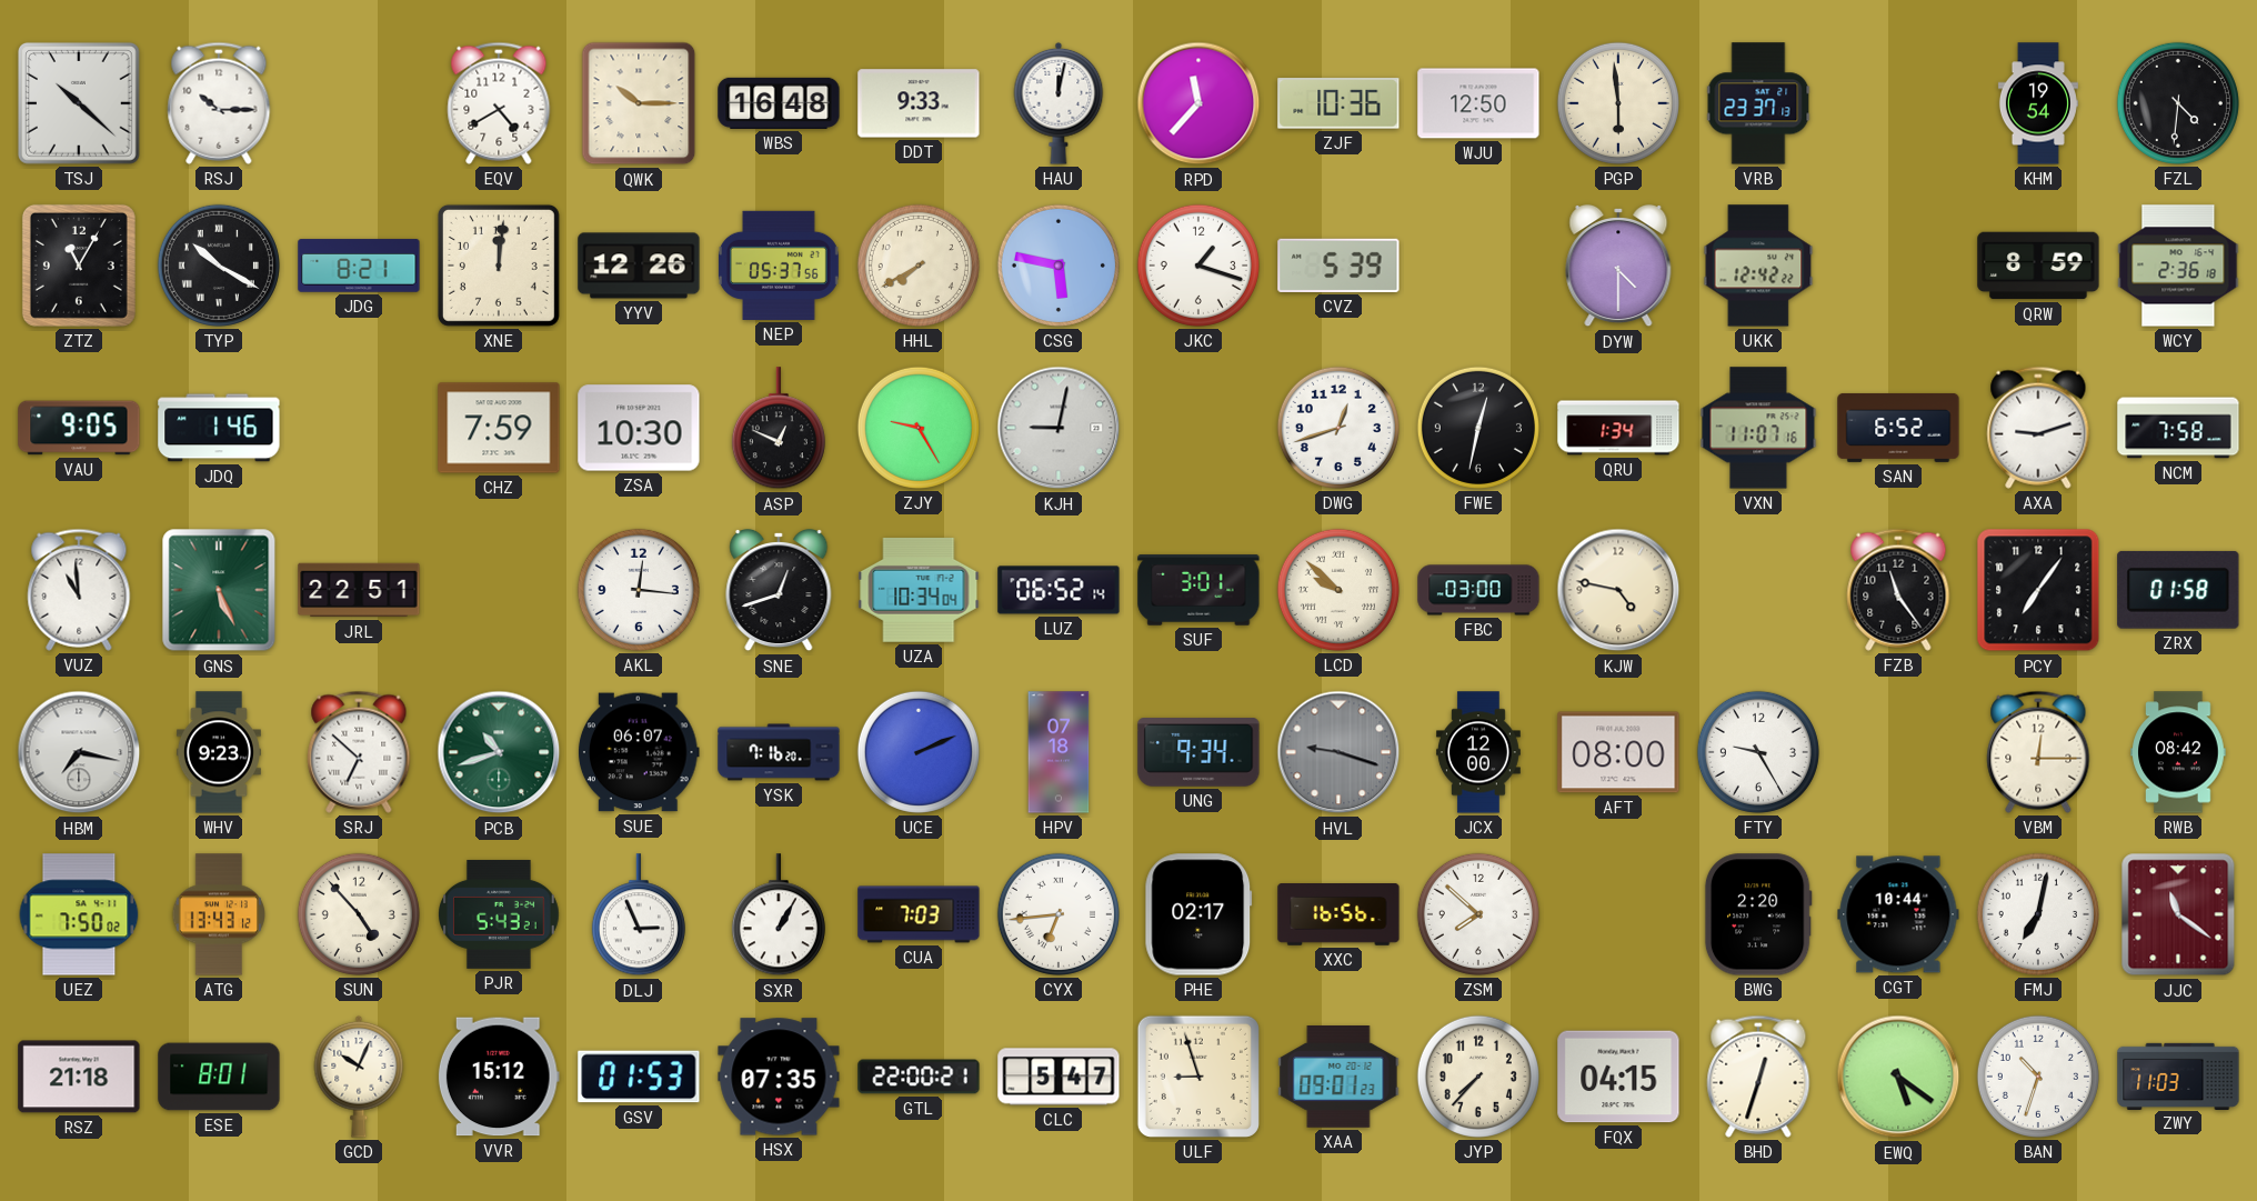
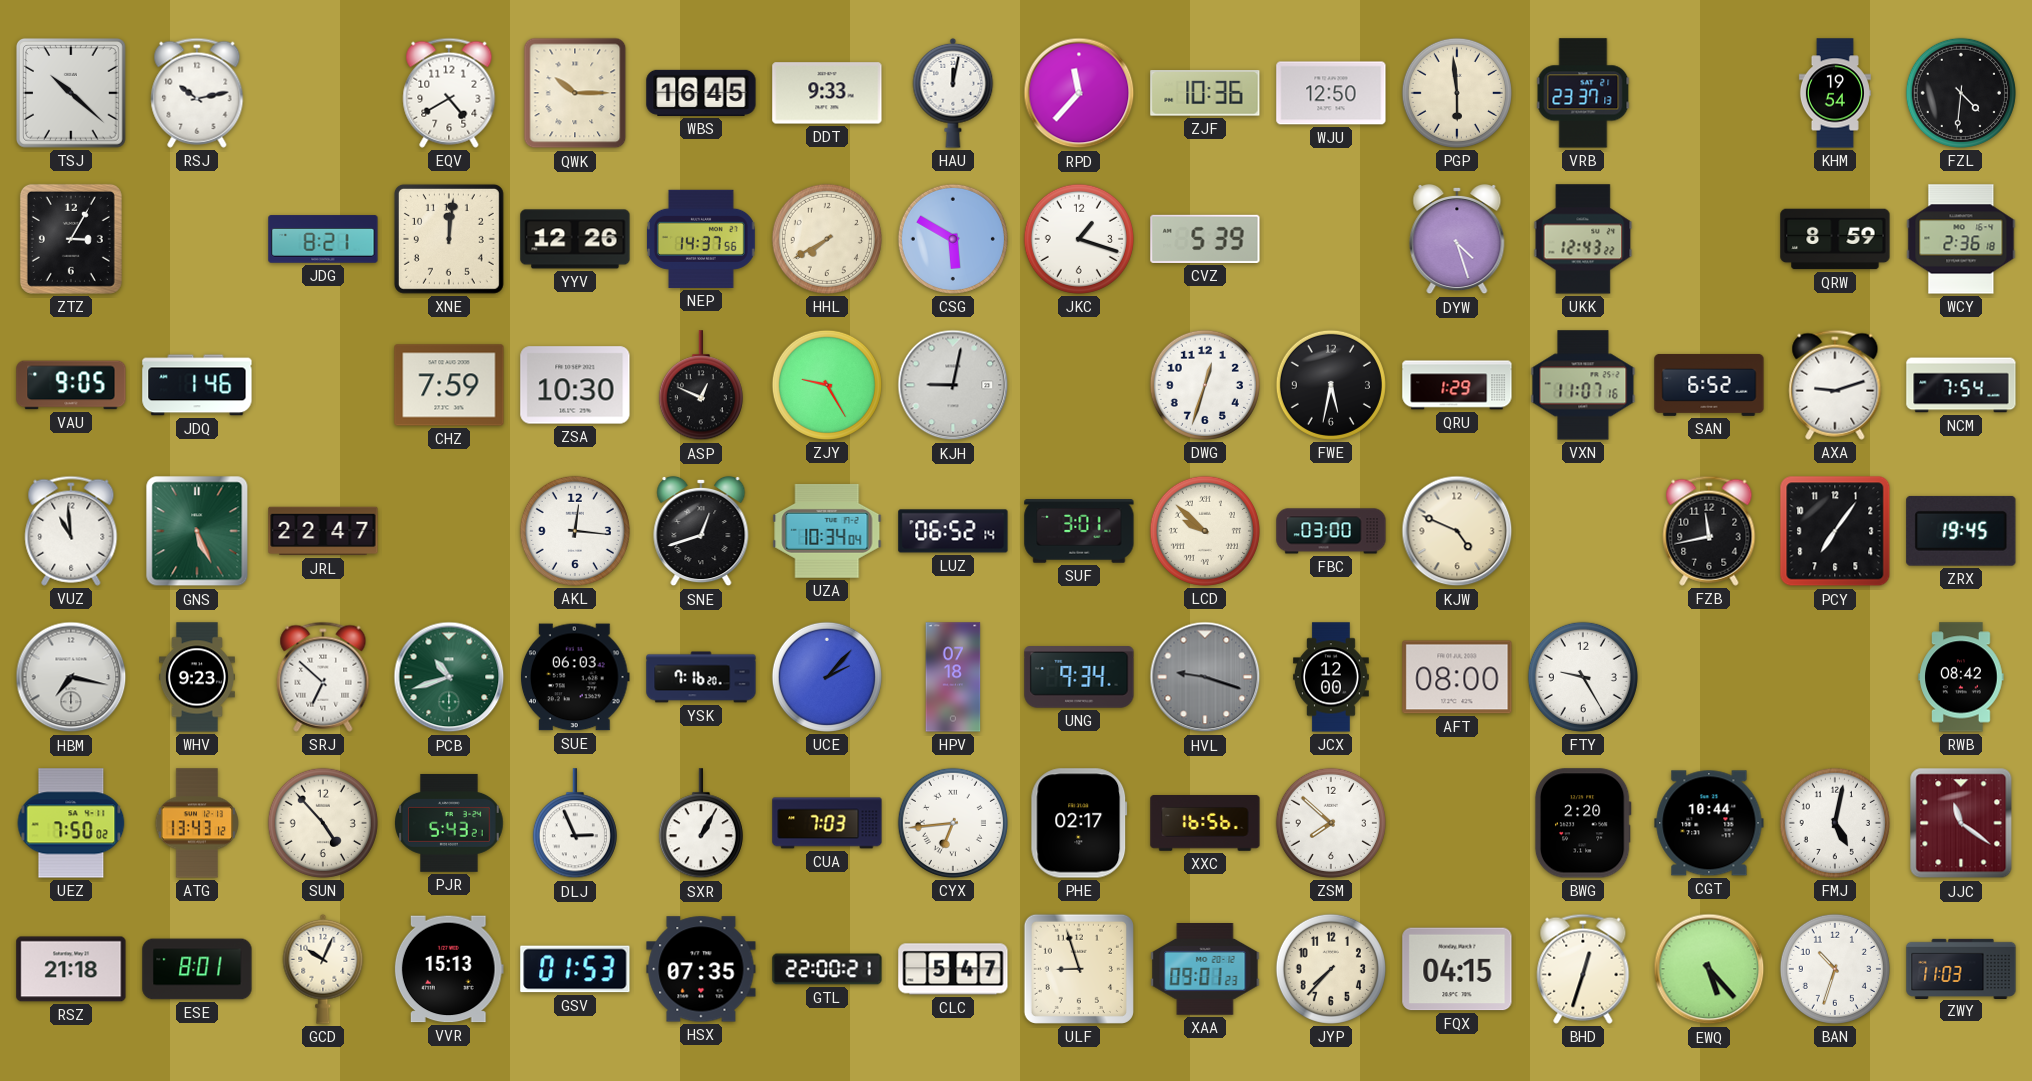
RSJ: 10:15 -> 10:13 (197, 93)
WBS: 16:48 -> 16:45 (701, 93)
ZTZ: 11:05 -> 3:05 (71, 239)
TYP: 10:20 -> none (219, 266)
NEP: 05:37 -> 14:37 (701, 239)
CSG: 5:47 -> 5:50 (953, 239)
DYW: 4:30 -> 4:27 (1457, 239)
UKK: 12:42 -> 12:43 (1583, 239)
DWG: 12:42 -> 12:33 (1205, 385)
FWE: 12:32 -> 5:32 (1331, 385)
QRU: 1:34 -> 1:29 (1457, 385)
NCM: 7:58 -> 7:54 (1961, 385)
JRL: 22:51 -> 22:47 (323, 531)
KJW: 4:47 -> 4:49 (1457, 531)
FZB: 11:24 -> 11:43 (1709, 531)
ZRX: 01:58 -> 19:45 (1961, 531)
SUE: 06:07 -> 06:03 (575, 677)
UCE: 2:11 -> 2:07 (827, 677)
VBM: 12:15 -> none (2038, 752)
FMJ: 7:02 -> 5:02 (1835, 823)
VVR: 15:12 -> 15:13 (449, 969)
EWQ: 5:21 -> 5:23 (1709, 969)
